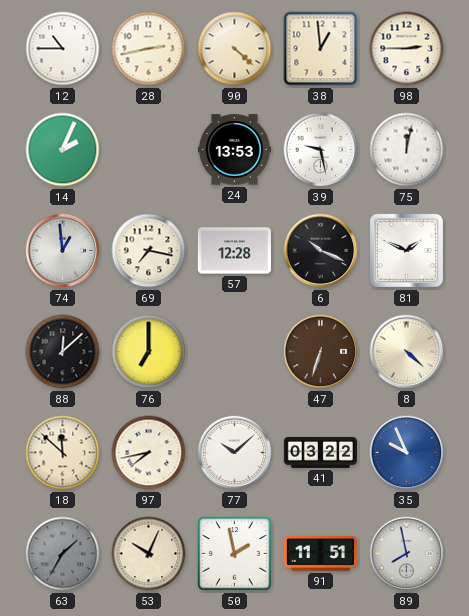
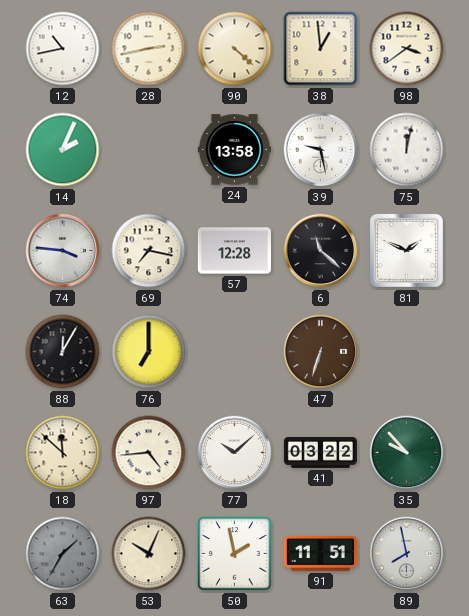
12: 10:45 -> 10:43 (63, 49)
98: 2:45 -> 3:39 (407, 49)
24: 13:53 -> 13:58 (234, 150)
74: 12:59 -> 3:46 (63, 251)
6: 10:19 -> 11:22 (321, 251)
88: 12:08 -> 12:05 (63, 352)
8: 4:22 -> none (407, 352)
97: 7:43 -> 4:44 (149, 453)
35: 9:56 -> 9:53 (407, 453)
35 dial: blue -> green (407, 453)
